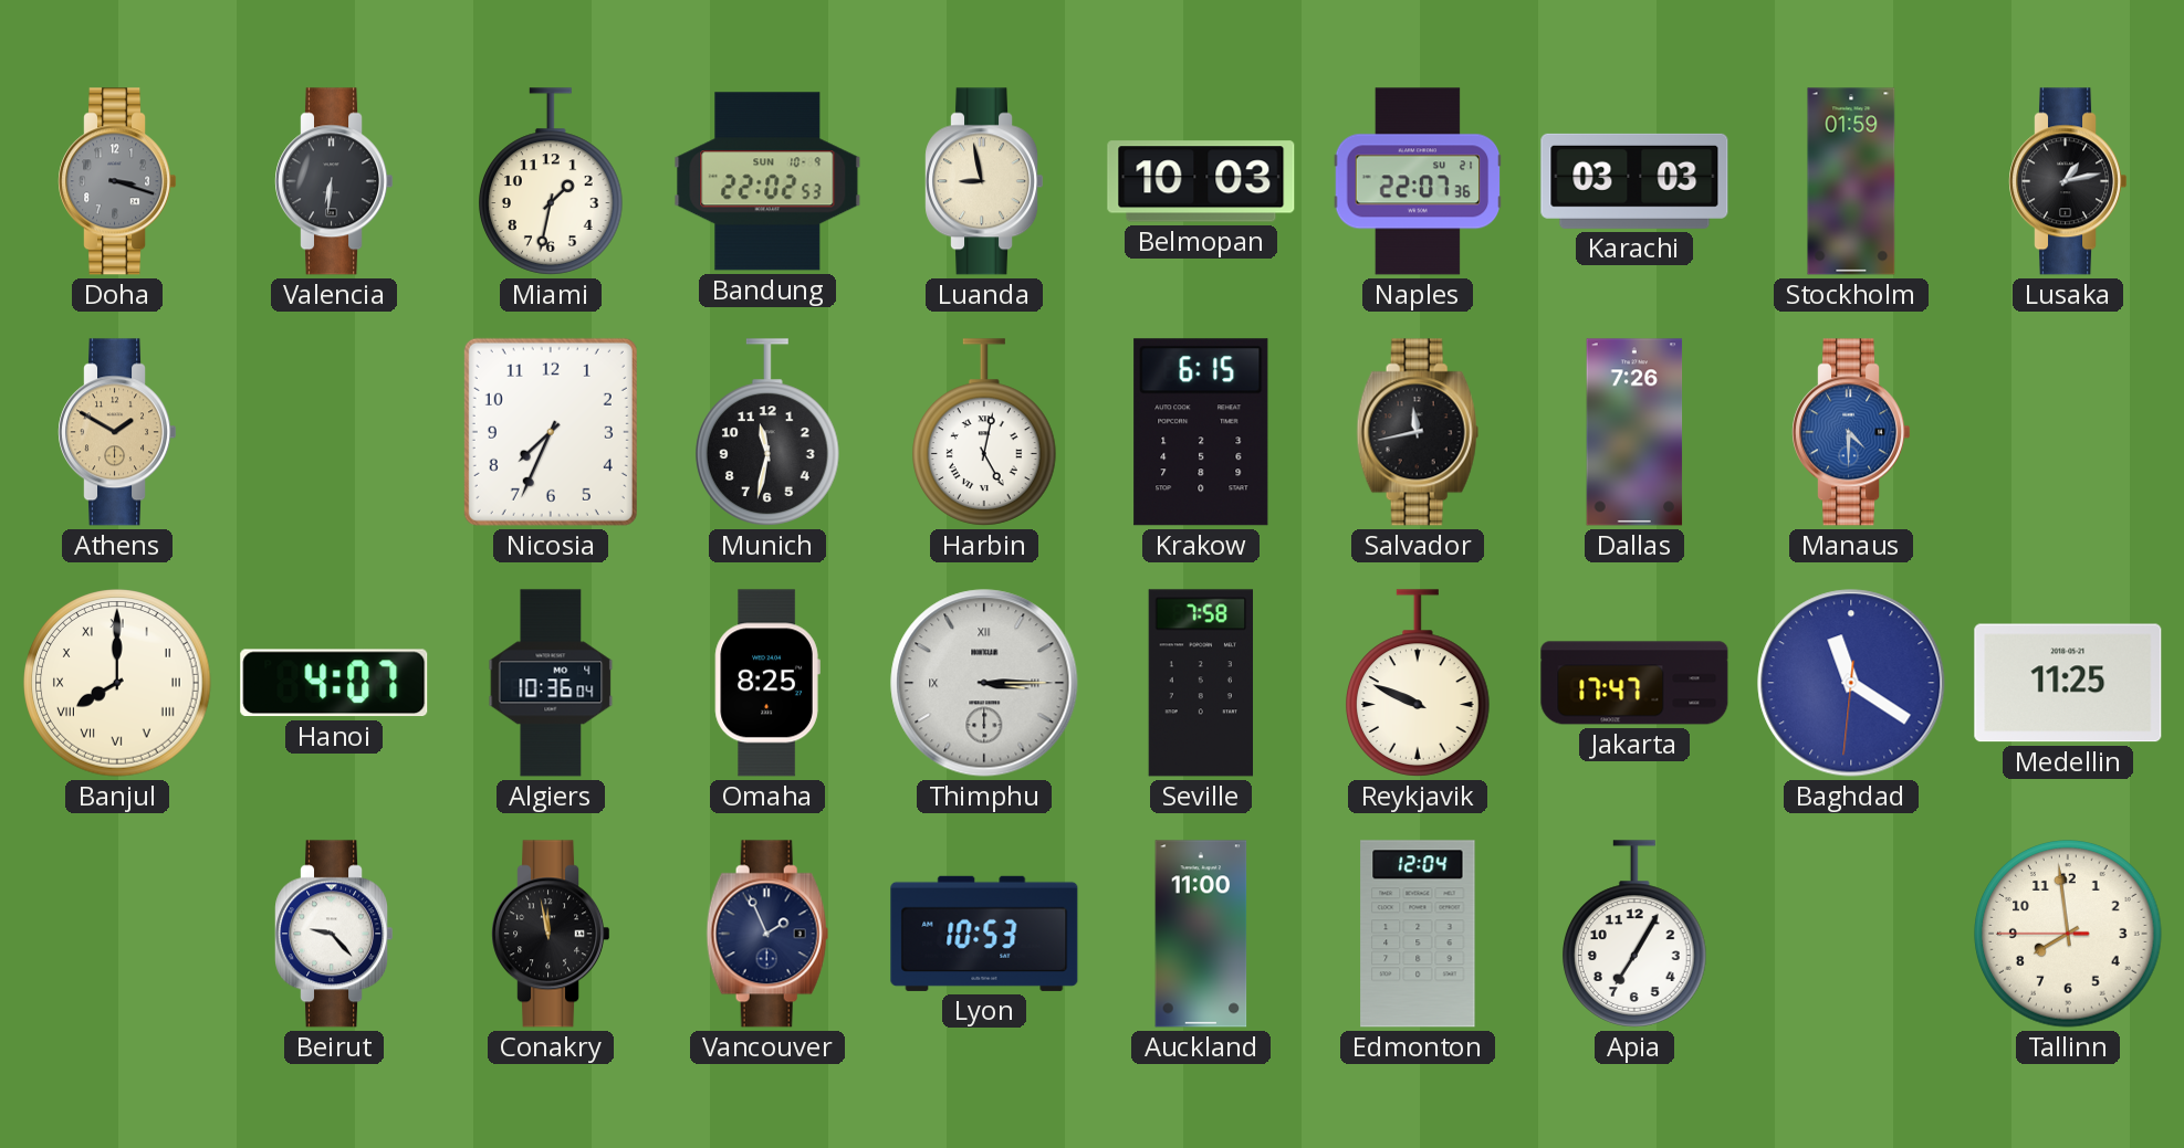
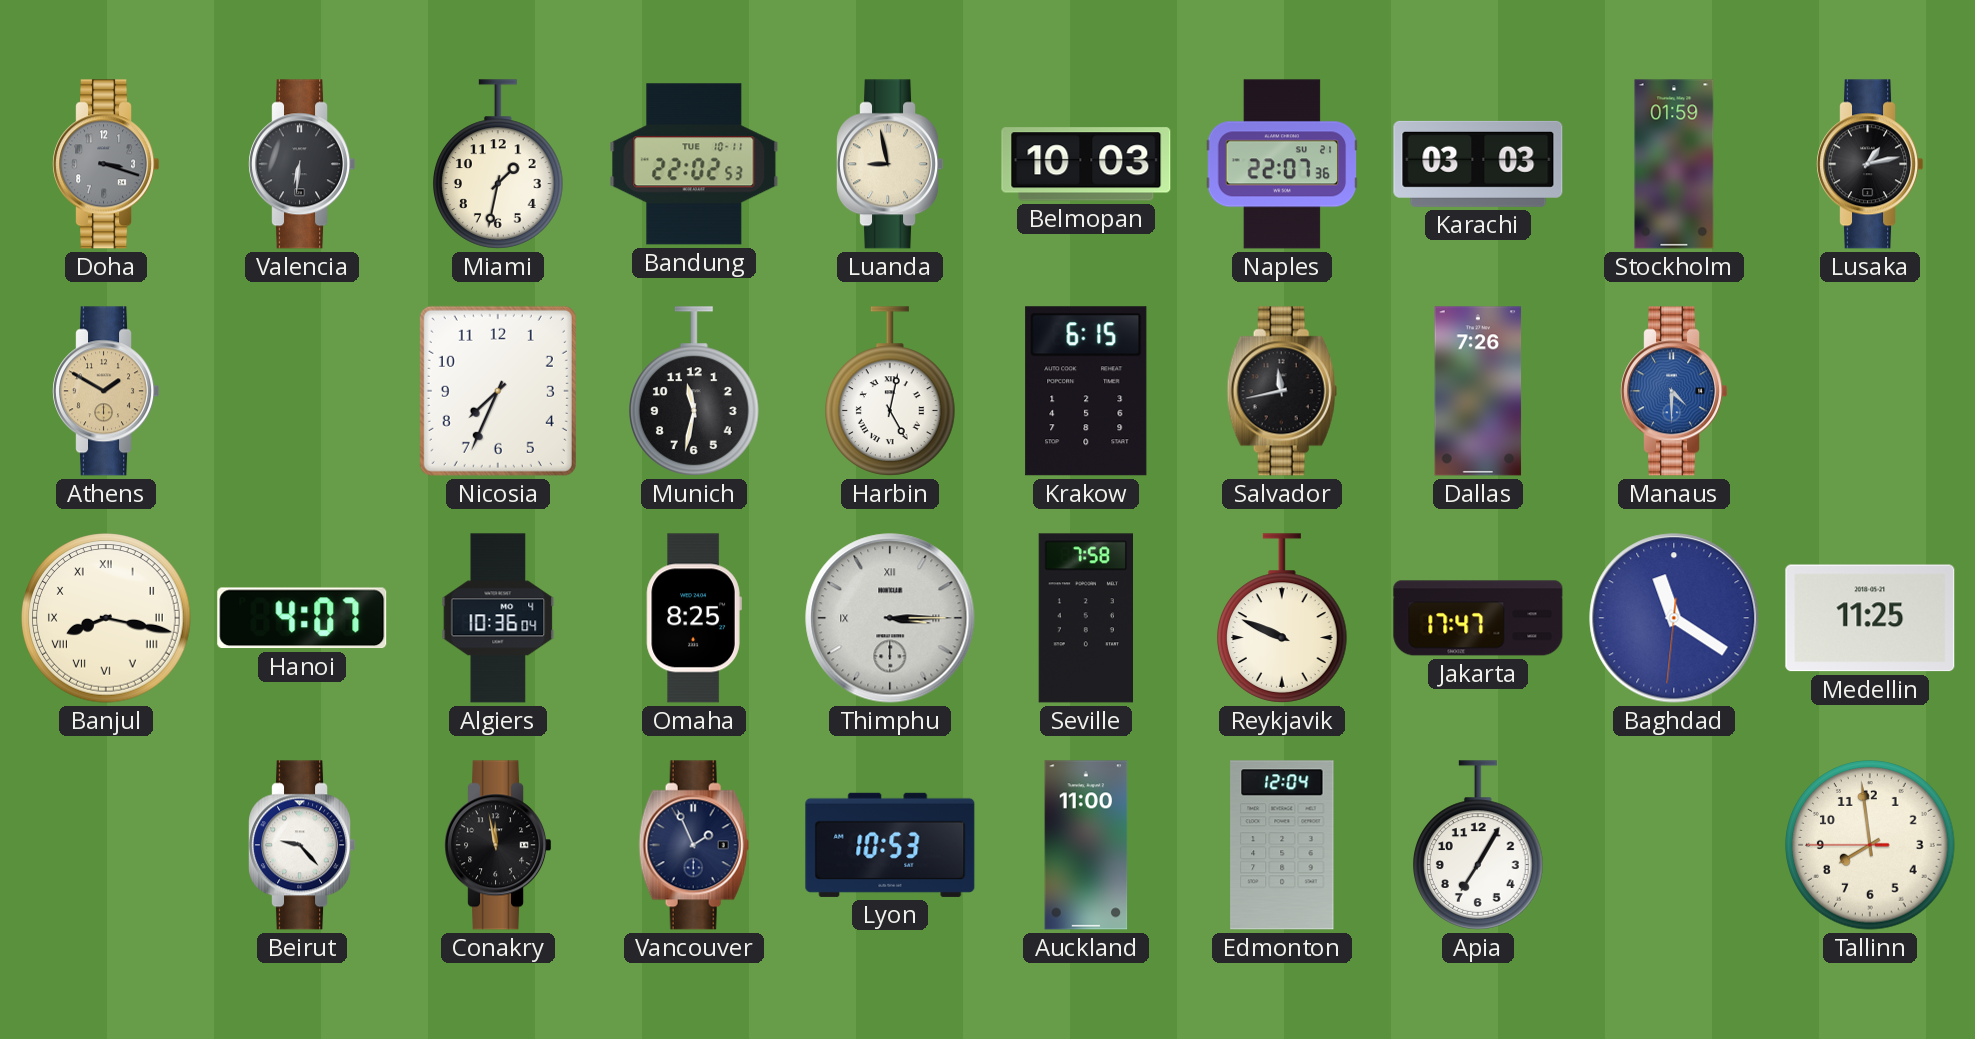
Bandung date: SUN 10-9 -> TUE 10-11 (694, 164)
Banjul: 8:00 -> 8:17 (106, 618)
